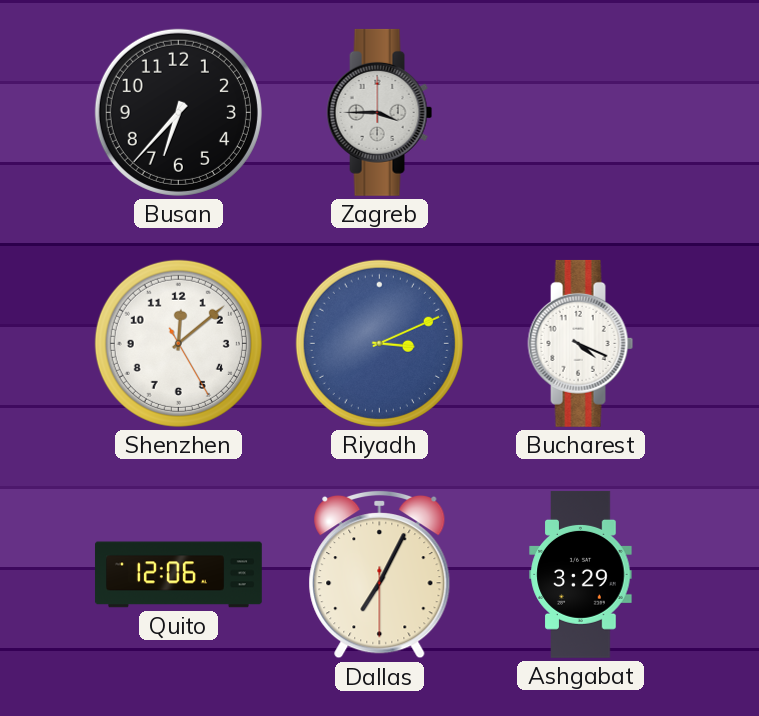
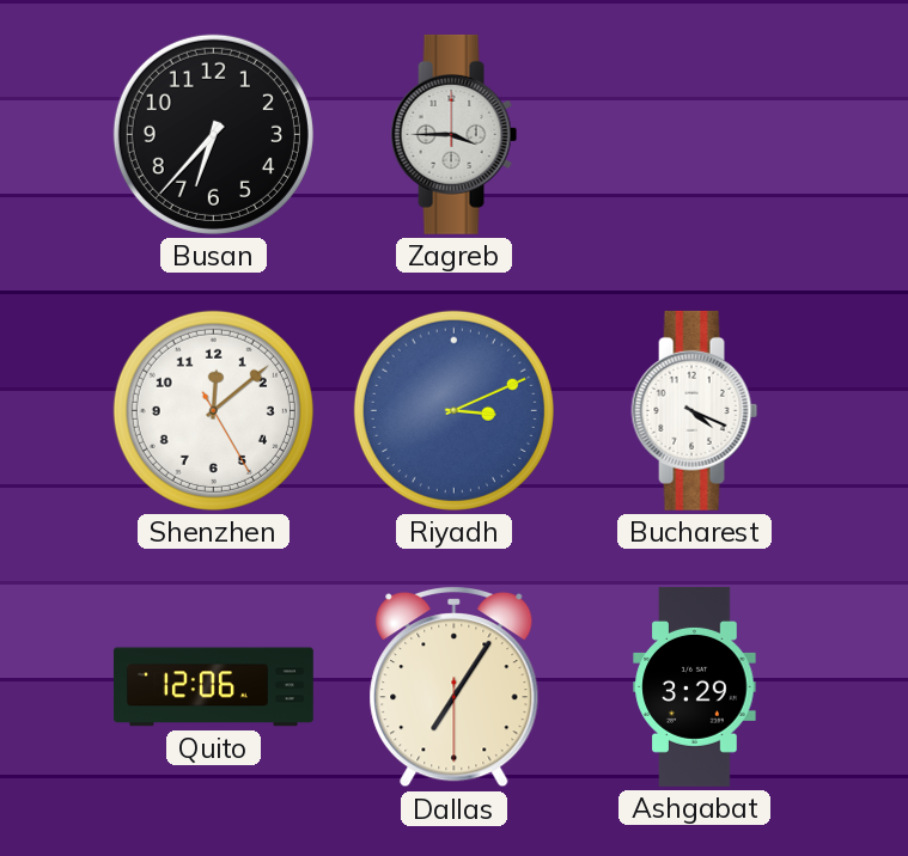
Dallas: 7:04 -> 7:05 (455, 686)
